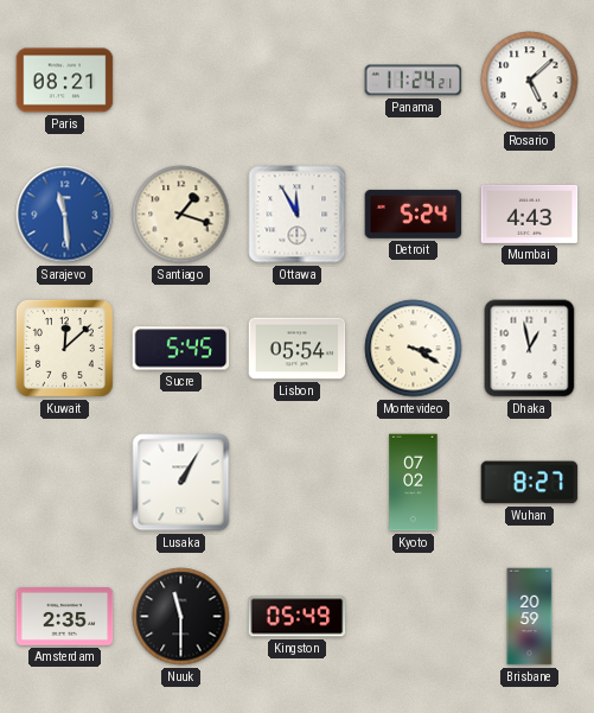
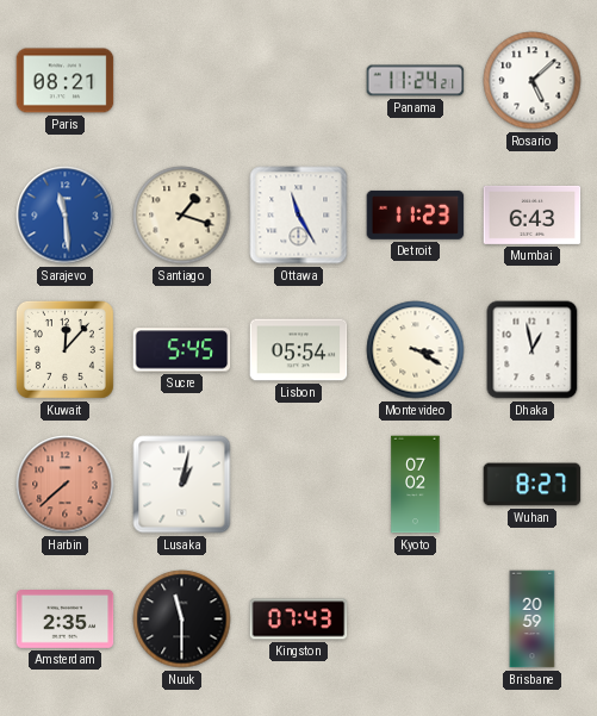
Ottawa: 11:55 -> 11:25 (299, 216)
Detroit: 5:24 -> 11:23 (416, 214)
Mumbai: 4:43 -> 6:43 (533, 214)
Kuwait: 12:08 -> 12:07 (64, 349)
Harbin: none -> 7:38 (66, 485)
Lusaka: 1:05 -> 1:02 (182, 485)
Kingston: 05:49 -> 07:43 (299, 620)
